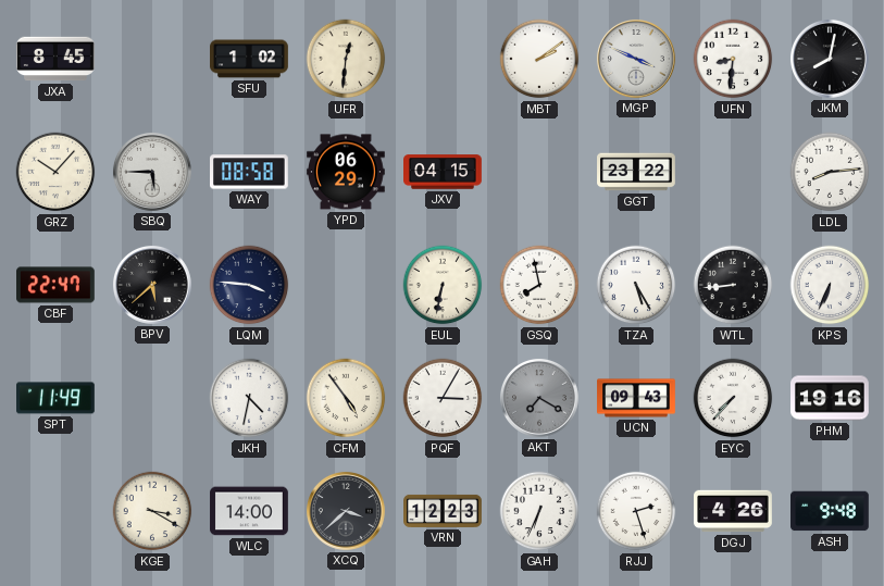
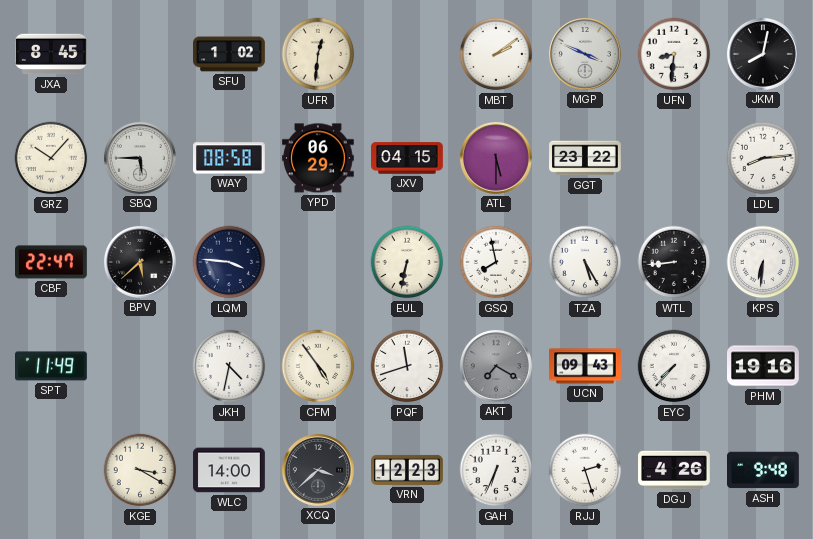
ATL: none -> 5:30 (496, 158)
KPS: 6:34 -> 6:31 (763, 262)
PQF: 3:05 -> 11:42 (407, 366)
